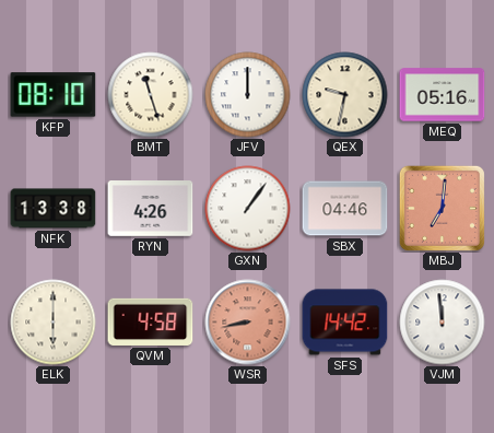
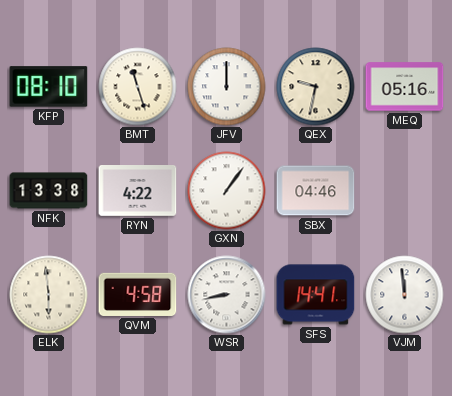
RYN: 4:26 -> 4:22 (138, 191)
MBJ: 7:01 -> none (442, 208)
ELK: 6:00 -> 5:59 (49, 295)
WSR dial: salmon -> white (227, 295)
SFS: 14:42 -> 14:41 (316, 295)
